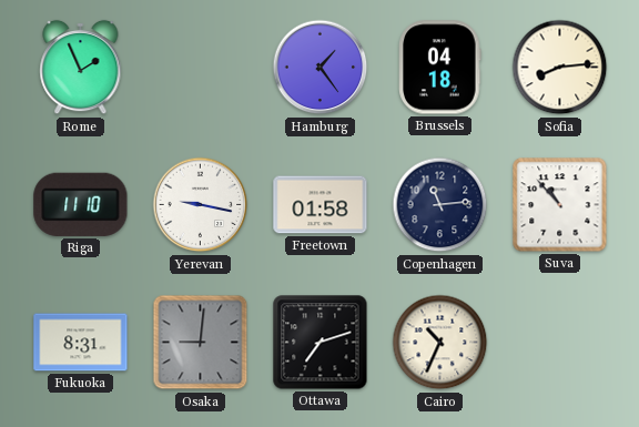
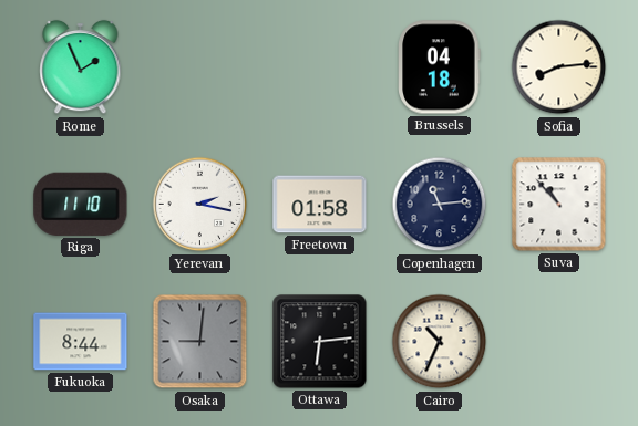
Hamburg: 1:24 -> none (321, 68)
Yerevan: 9:17 -> 2:17 (200, 205)
Fukuoka: 8:31 -> 8:44 (81, 342)
Ottawa: 7:12 -> 6:14 (320, 342)
